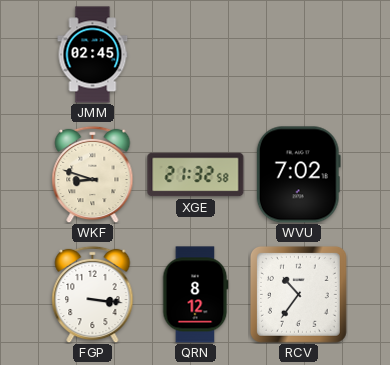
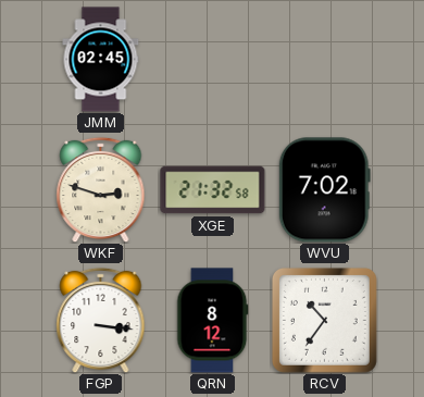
WKF: 8:48 -> 2:48 (101, 189)
